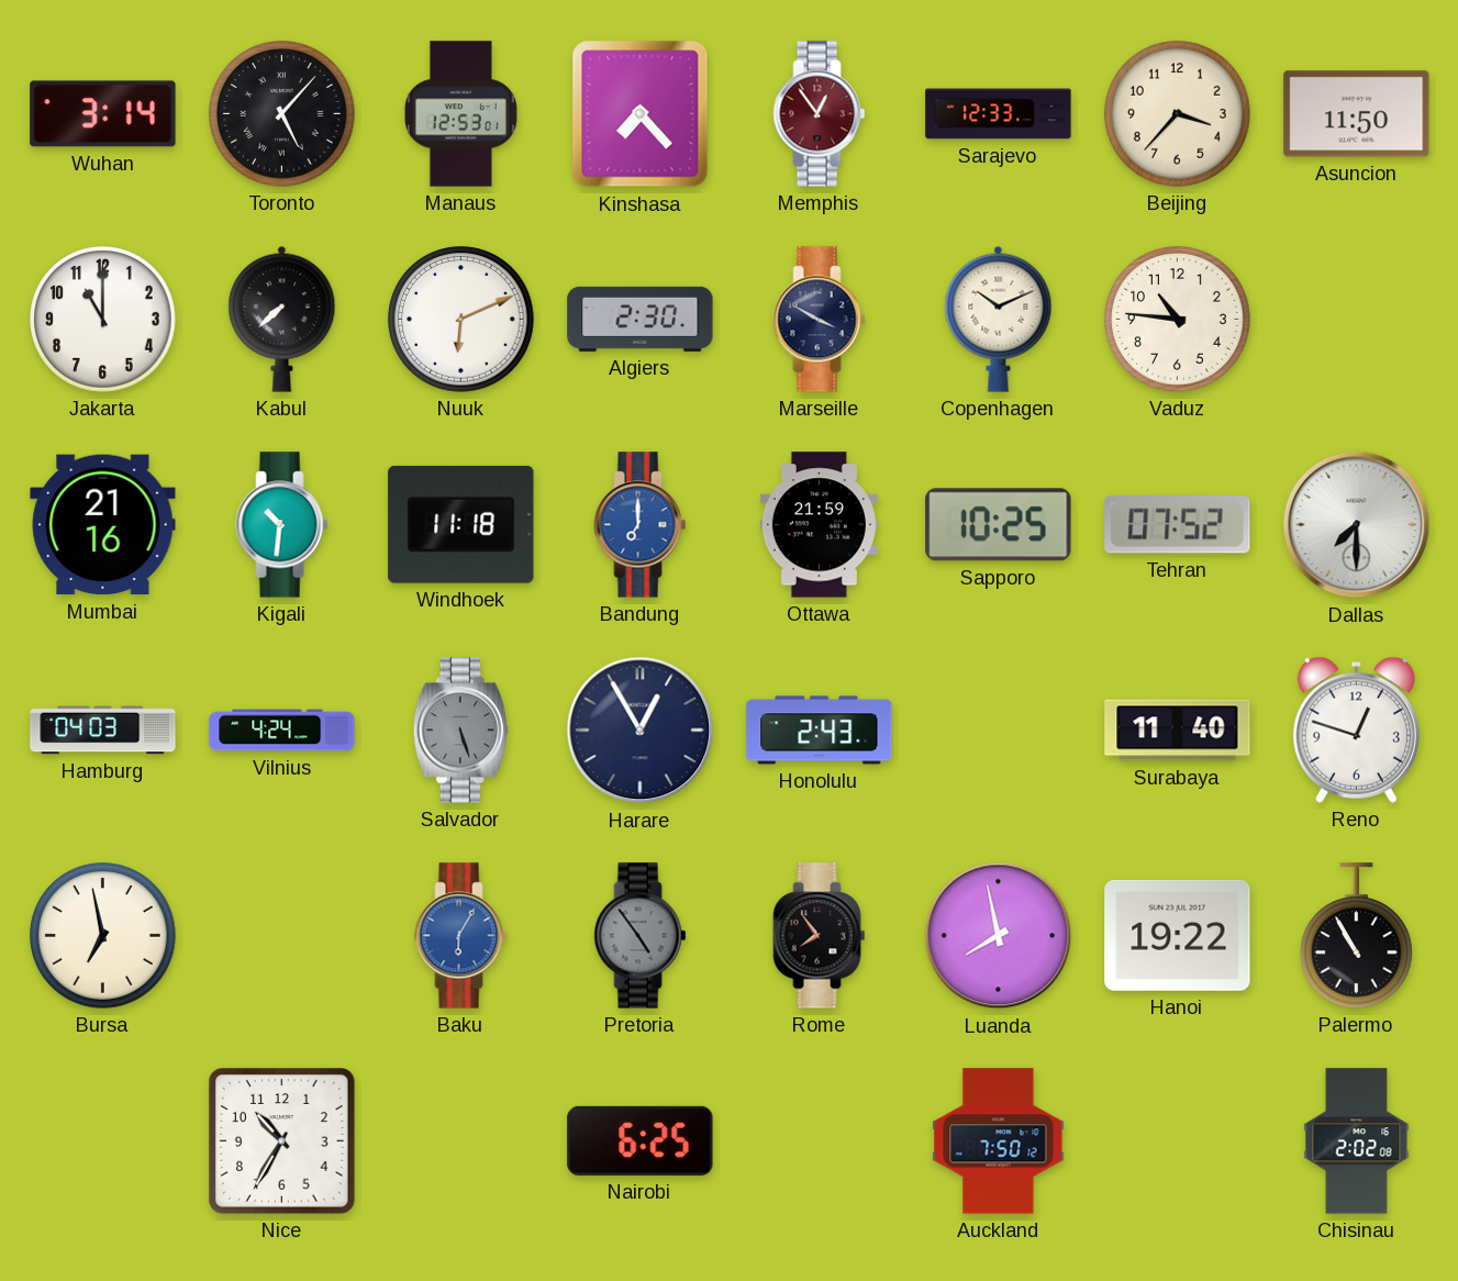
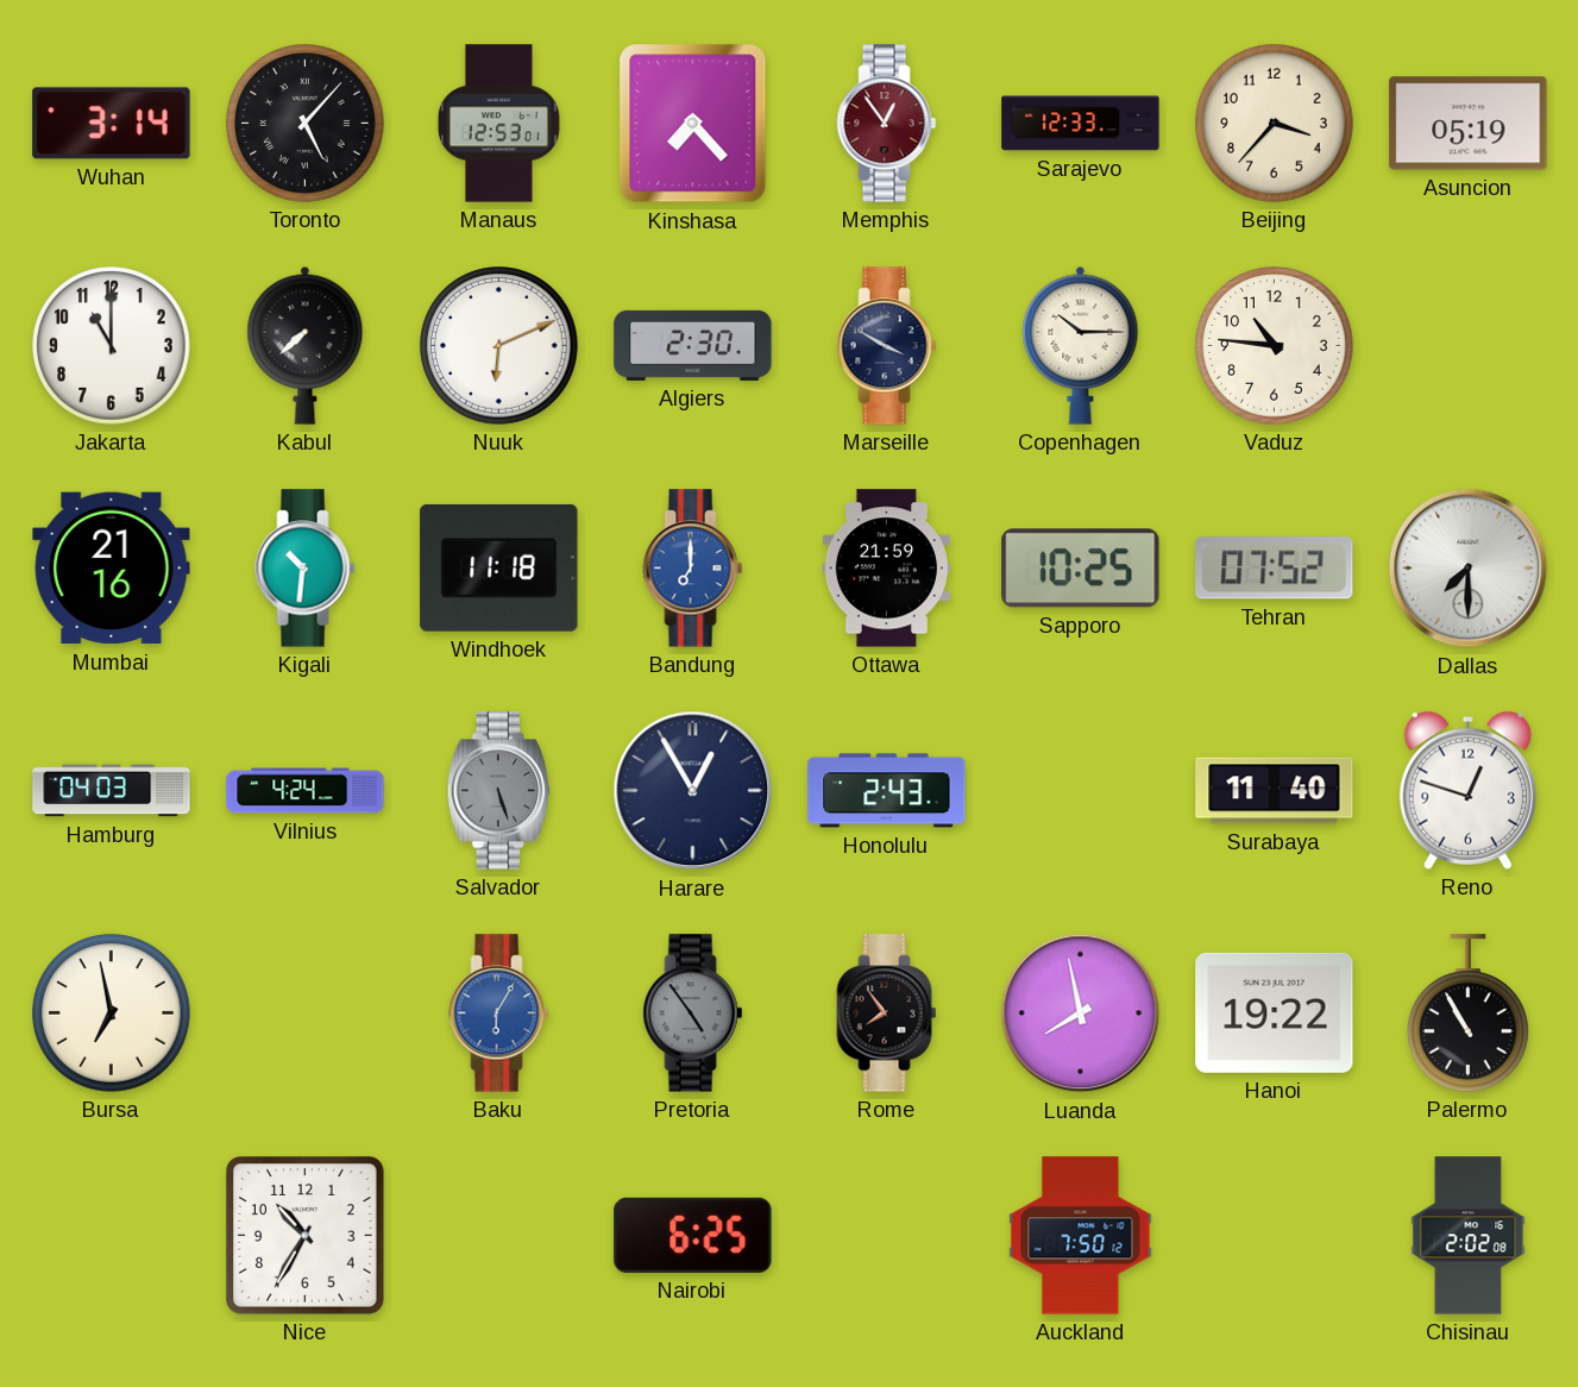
Asuncion: 11:50 -> 05:19 (1469, 124)
Copenhagen: 10:11 -> 10:15 (1081, 345)
